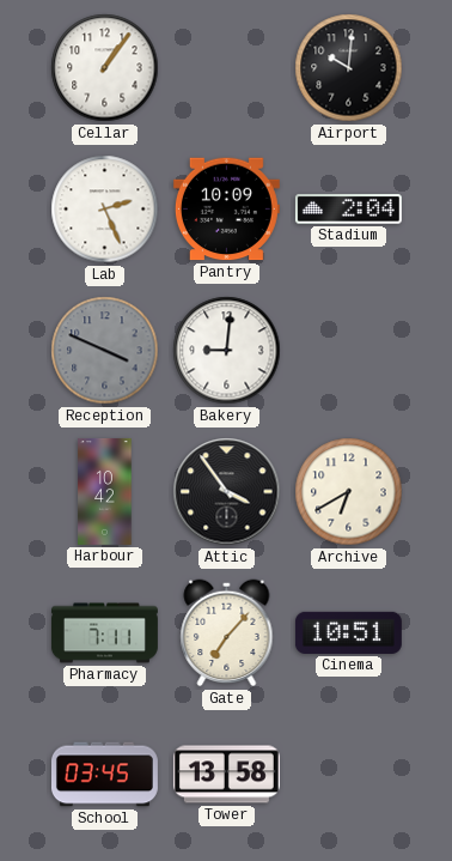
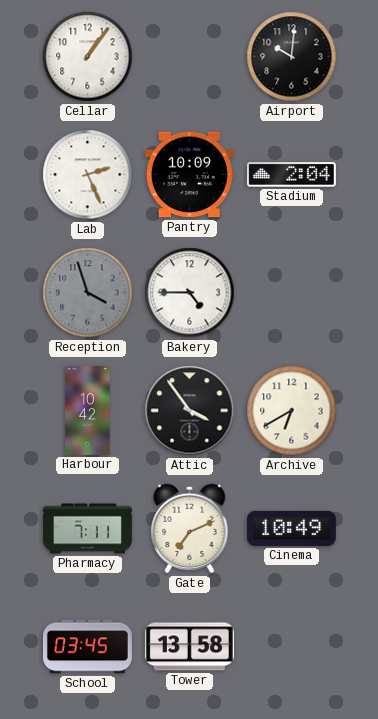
Reception: 3:49 -> 3:57 (88, 293)
Bakery: 9:01 -> 4:45 (190, 293)
Gate: 7:07 -> 7:11 (190, 529)
Cinema: 10:51 -> 10:49 (291, 528)
